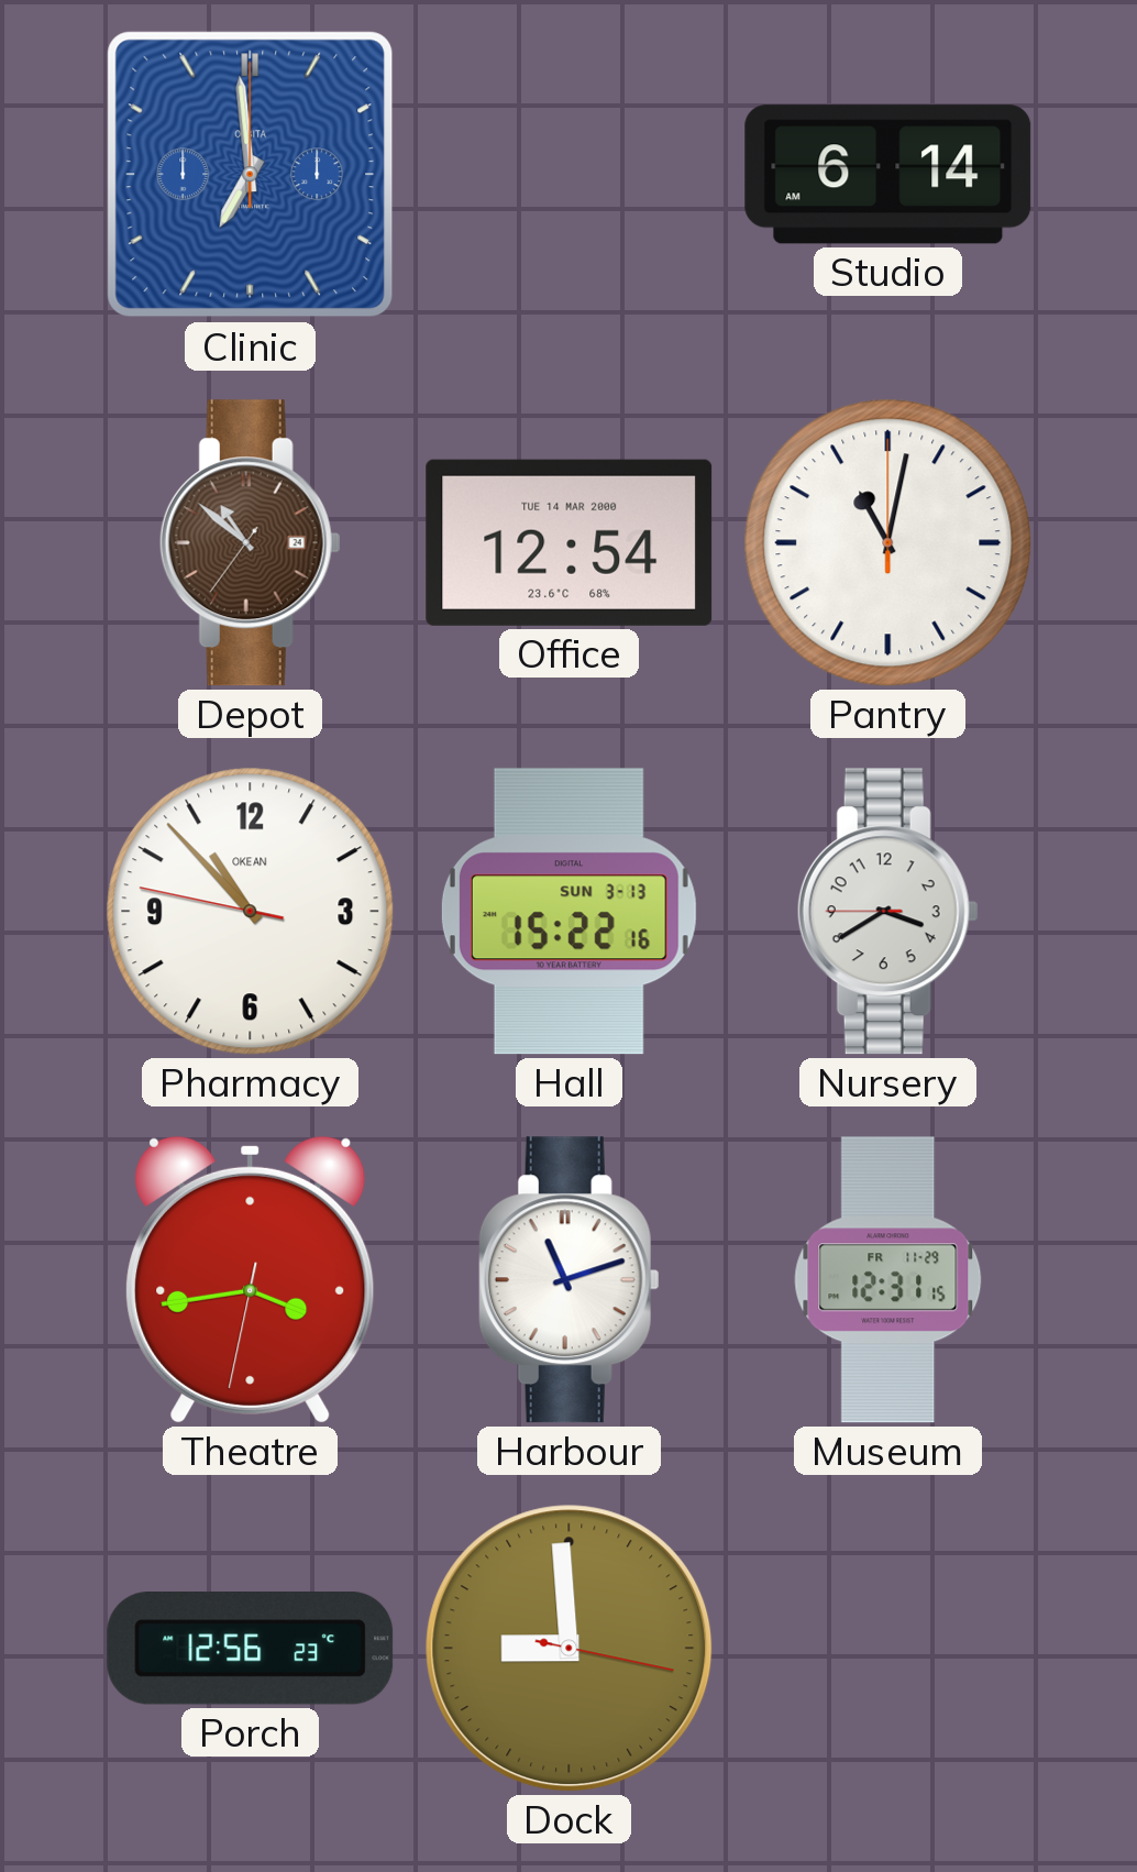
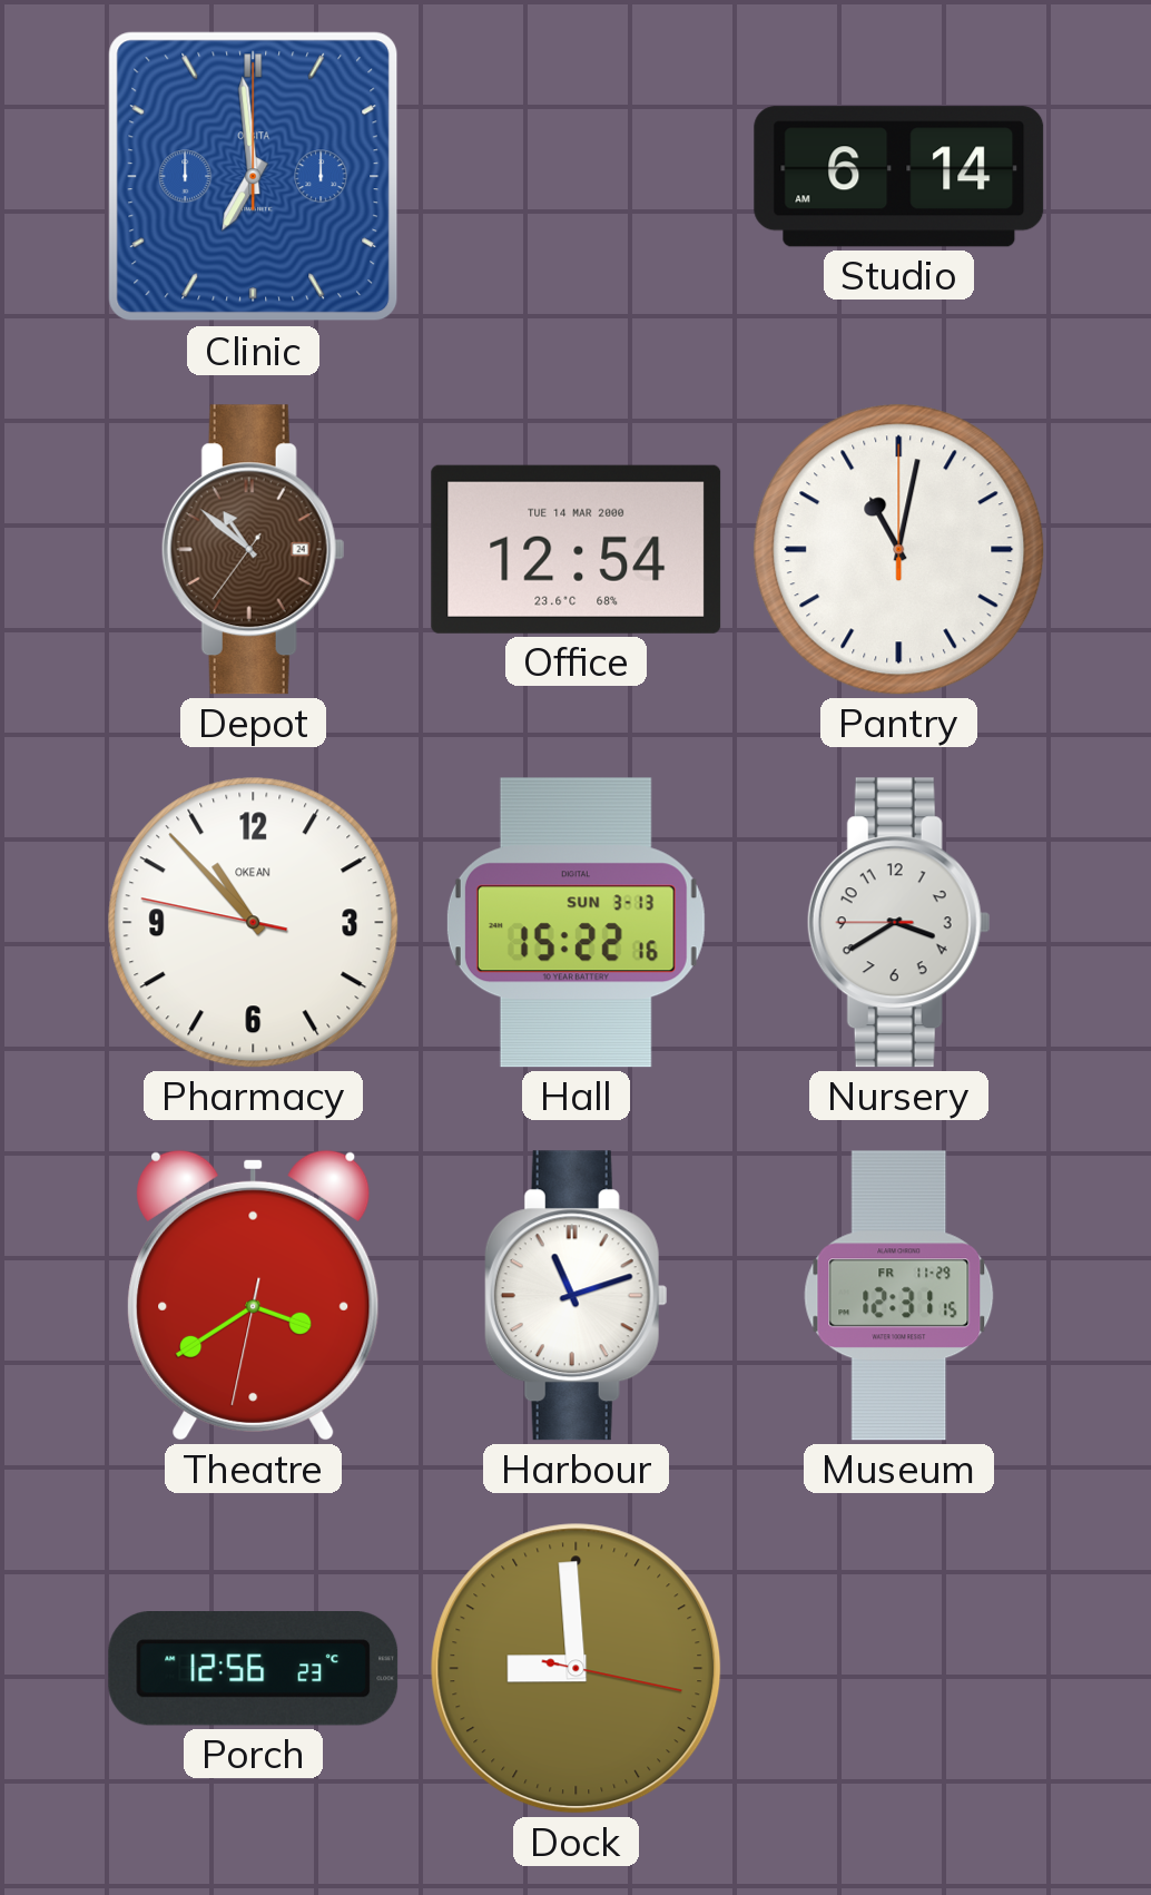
Theatre: 3:43 -> 3:39 (254, 1295)
